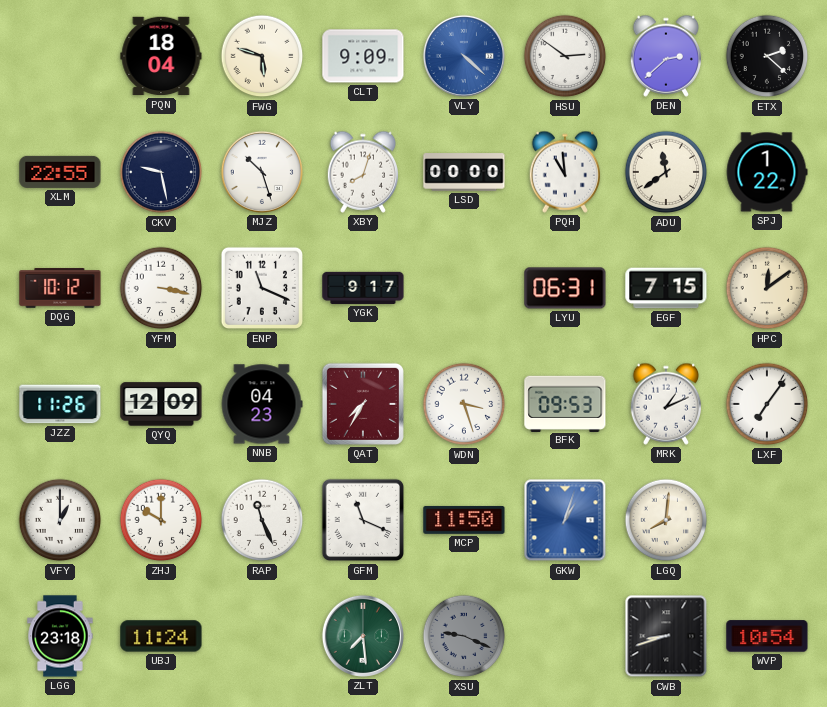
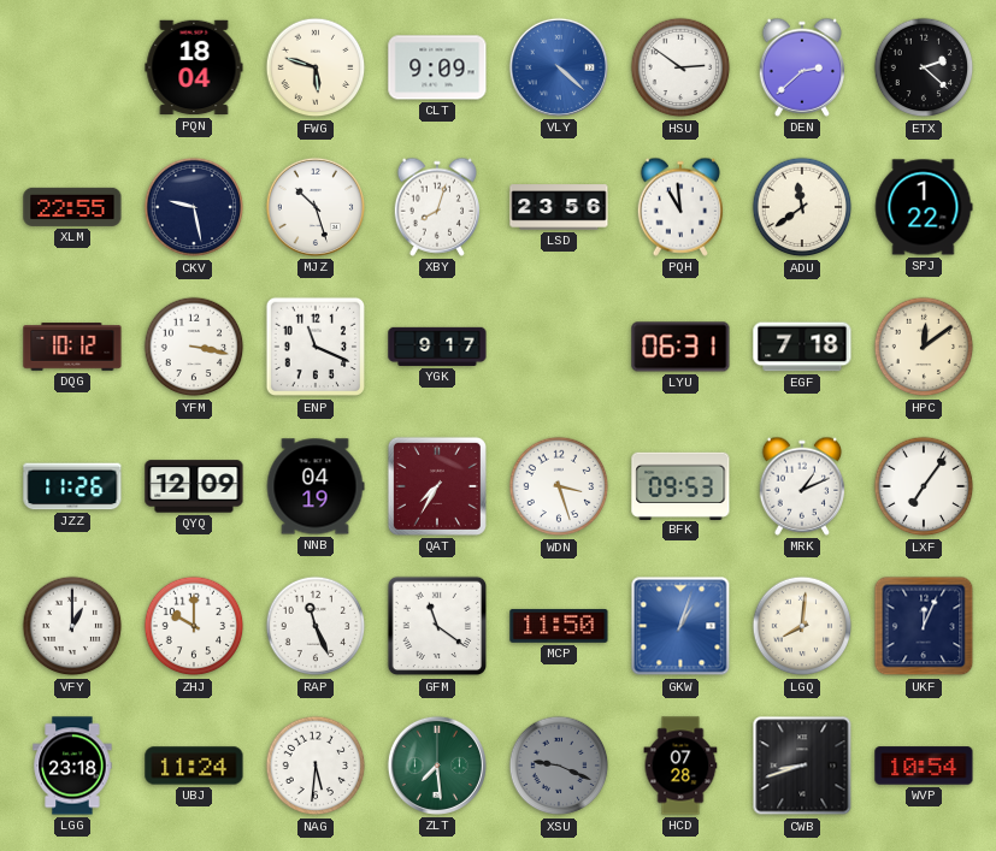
LSD: 00:00 -> 23:56 (559, 207)
EGF: 7:15 -> 7:18 (802, 347)
NNB: 04:23 -> 04:19 (316, 486)
GFM: 11:19 -> 11:21 (436, 626)
UKF: none -> 12:04 (924, 626)
NAG: none -> 5:31 (316, 766)
HCD: none -> 07:28 (680, 766)
